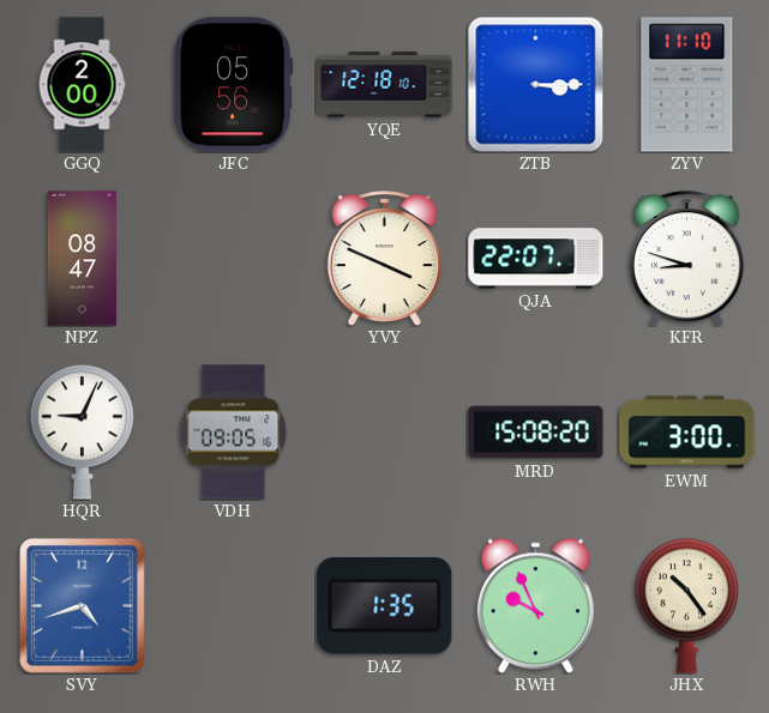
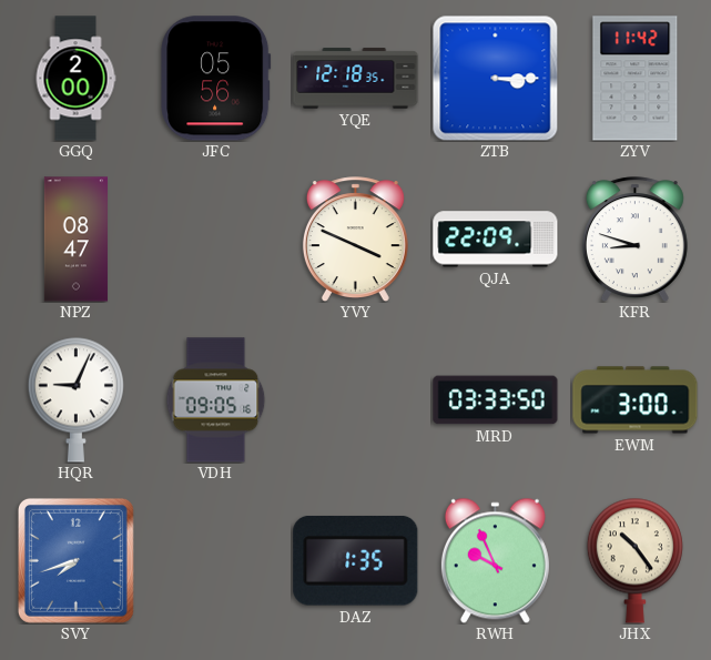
YQE: 12:18:10 -> 12:18:35 (356, 79)
ZYV: 11:10 -> 11:42 (636, 79)
QJA: 22:07 -> 22:09 (496, 240)
MRD: 15:08 -> 03:33 (496, 400)
SVY: 4:42 -> 7:42 (75, 560)
